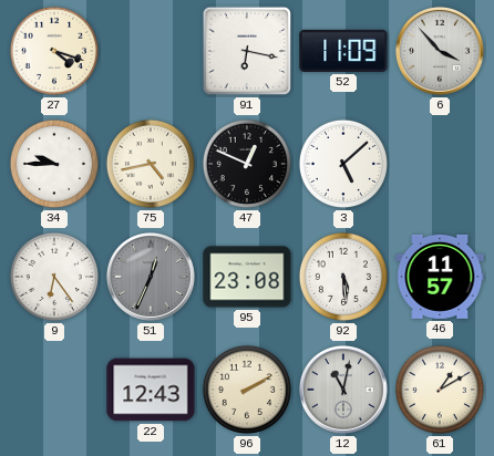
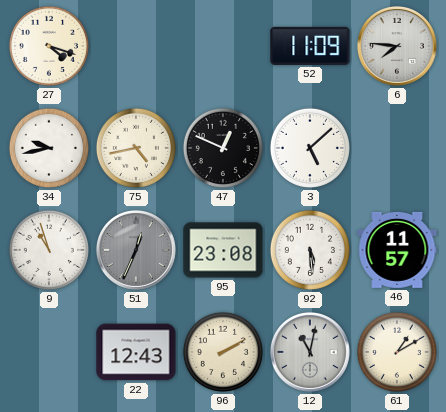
91: 6:17 -> none (247, 51)
6: 3:53 -> 7:46 (397, 46)
34: 9:45 -> 9:43 (49, 148)
9: 6:24 -> 10:57 (49, 250)
